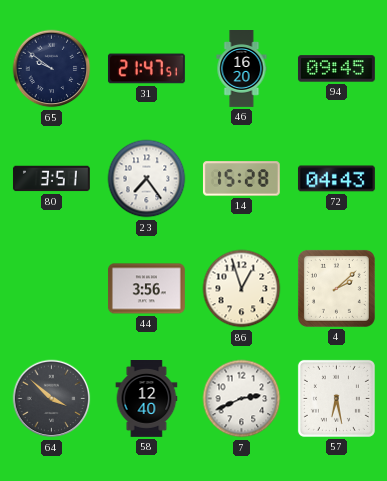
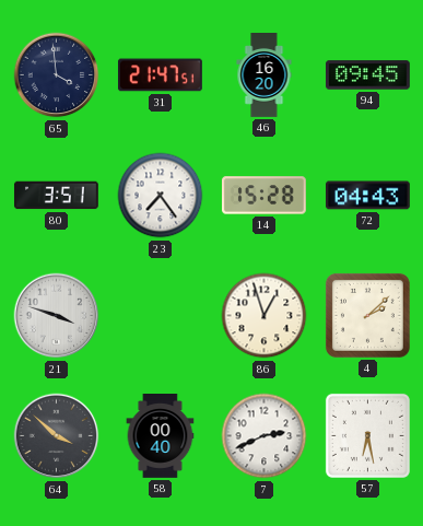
65: 9:51 -> 3:59 (57, 75)
21: none -> 3:48 (57, 316)
44: 3:56 -> none (146, 289)
58: 12:40 -> 00:40 (161, 436)
